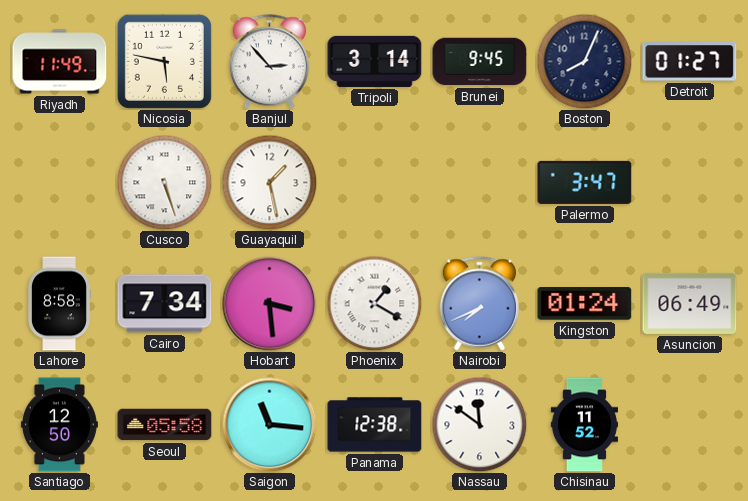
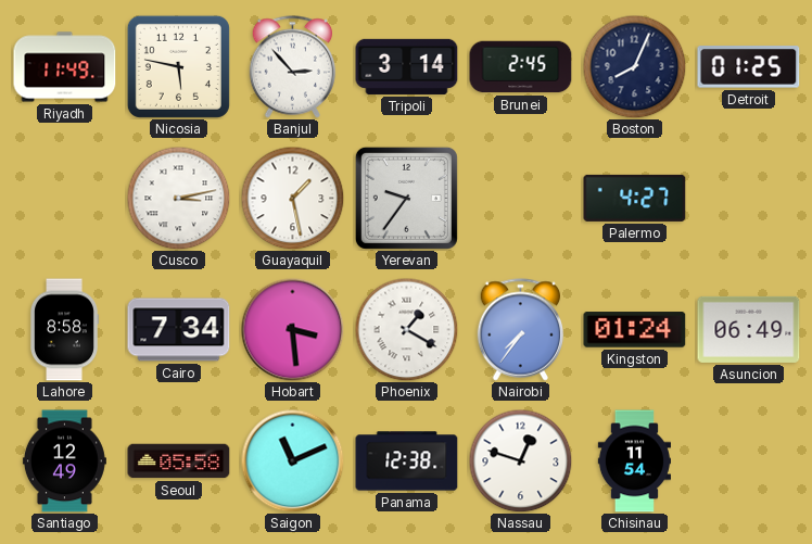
Brunei: 9:45 -> 2:45 (521, 67)
Detroit: 01:27 -> 01:25 (749, 67)
Cusco: 5:27 -> 3:13 (178, 198)
Yerevan: none -> 9:36 (406, 198)
Palermo: 3:47 -> 4:27 (635, 198)
Nairobi: 7:41 -> 7:36 (521, 330)
Santiago: 12:50 -> 12:49 (64, 461)
Saigon: 11:16 -> 11:11 (292, 460)
Nassau: 11:51 -> 12:48 (520, 460)
Chisinau: 11:52 -> 11:54 (634, 461)
